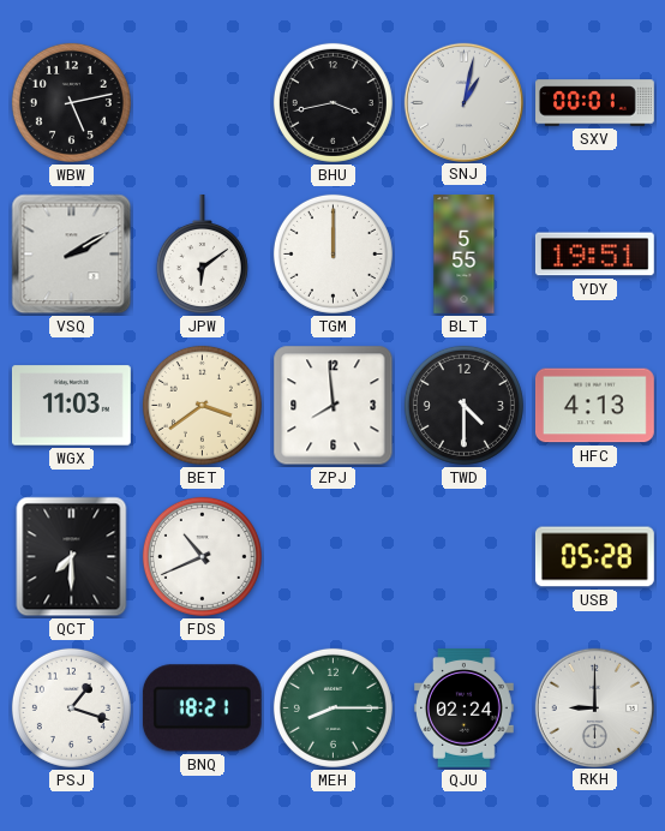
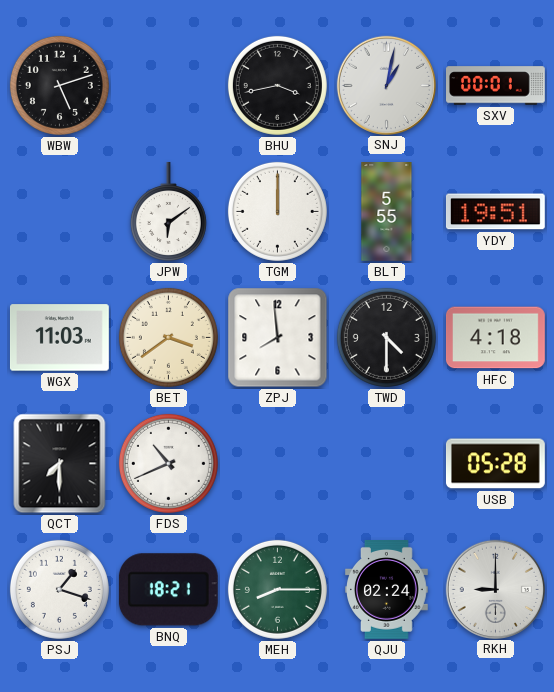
WBW: 5:13 -> 5:12 (59, 85)
VSQ: 2:10 -> none (72, 255)
HFC: 4:13 -> 4:18 (496, 338)
